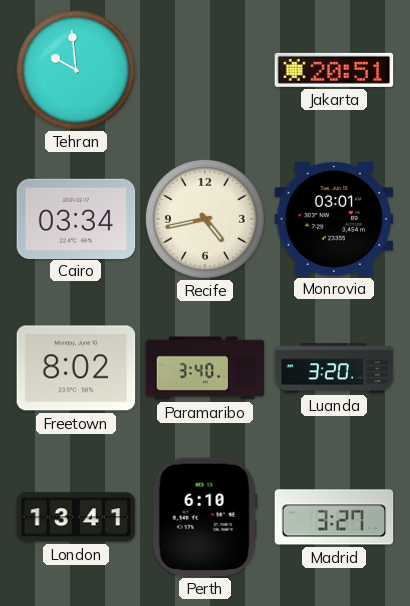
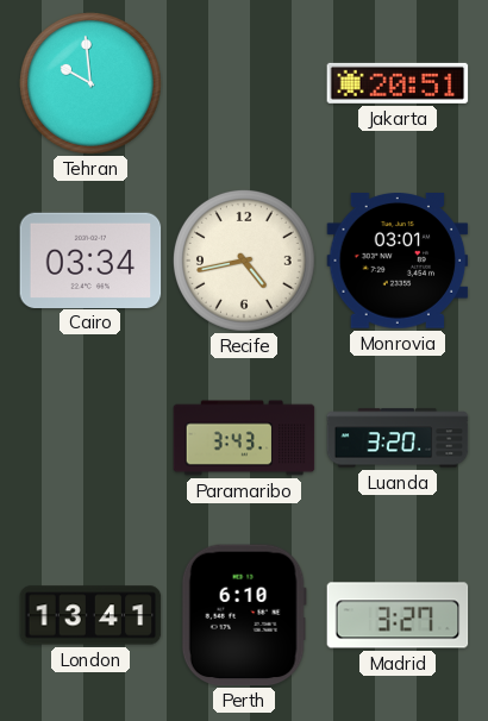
Freetown: 8:02 -> none (76, 368)
Paramaribo: 3:40 -> 3:43 (244, 438)
